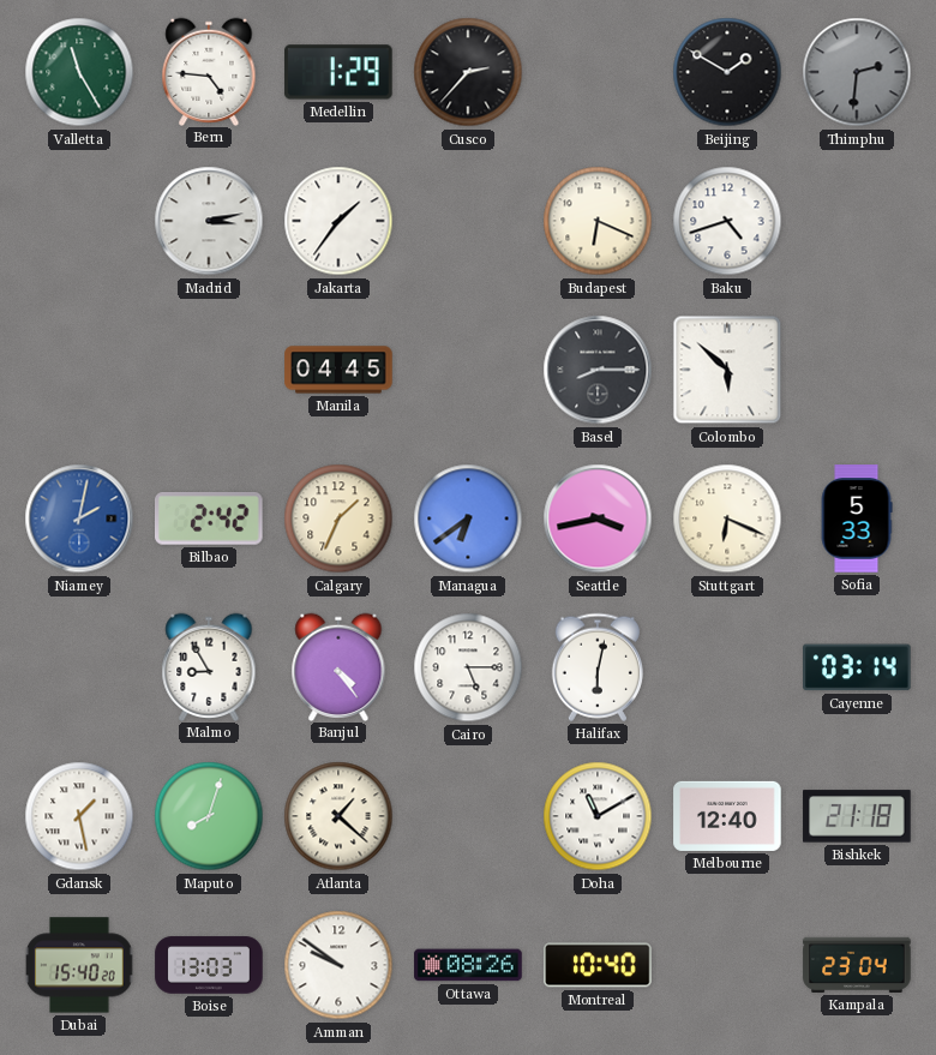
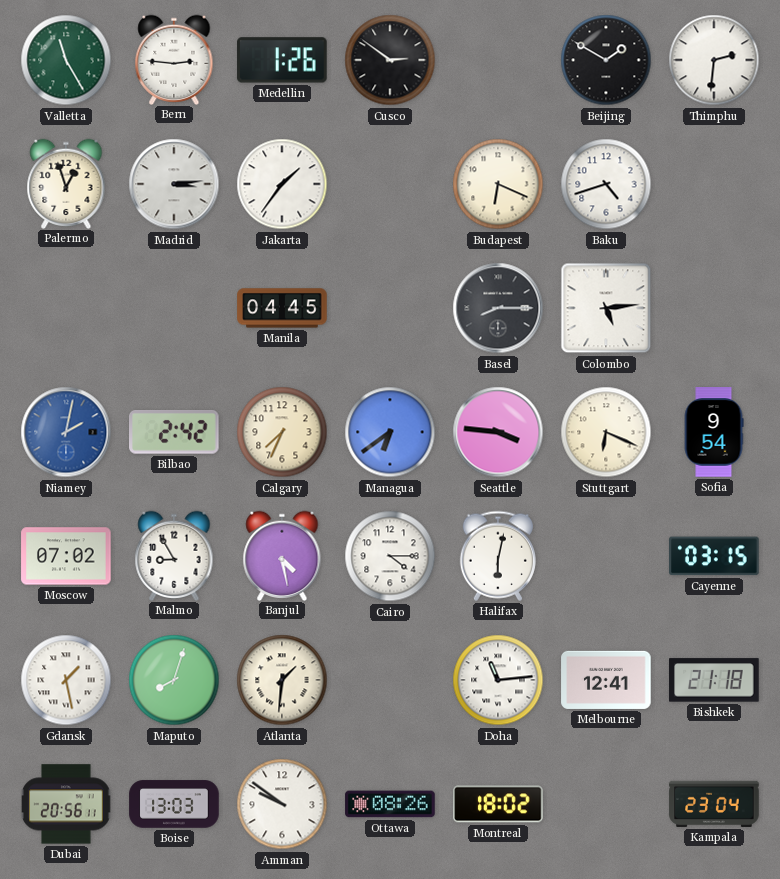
Bern: 4:46 -> 2:46 (174, 59)
Medellin: 1:29 -> 1:26 (282, 60)
Cusco: 2:37 -> 2:51 (390, 60)
Thimphu dial: grey -> white (714, 60)
Palermo: none -> 12:57 (66, 183)
Madrid: 3:13 -> 3:14 (174, 184)
Colombo: 5:52 -> 5:14 (606, 308)
Calgary: 1:34 -> 7:34 (282, 432)
Seattle: 3:43 -> 3:46 (498, 432)
Sofia: 5:33 -> 9:54 (714, 432)
Moscow: none -> 07:02 (66, 556)
Banjul: 4:24 -> 4:28 (282, 555)
Cairo: 5:15 -> 4:15 (390, 556)
Cayenne: 03:14 -> 03:15 (715, 556)
Atlanta: 1:22 -> 1:31 (282, 680)
Doha: 11:10 -> 11:14 (498, 680)
Melbourne: 12:40 -> 12:41 (606, 680)
Dubai: 15:40 -> 20:56 (66, 804)
Montreal: 10:40 -> 18:02 (498, 804)
